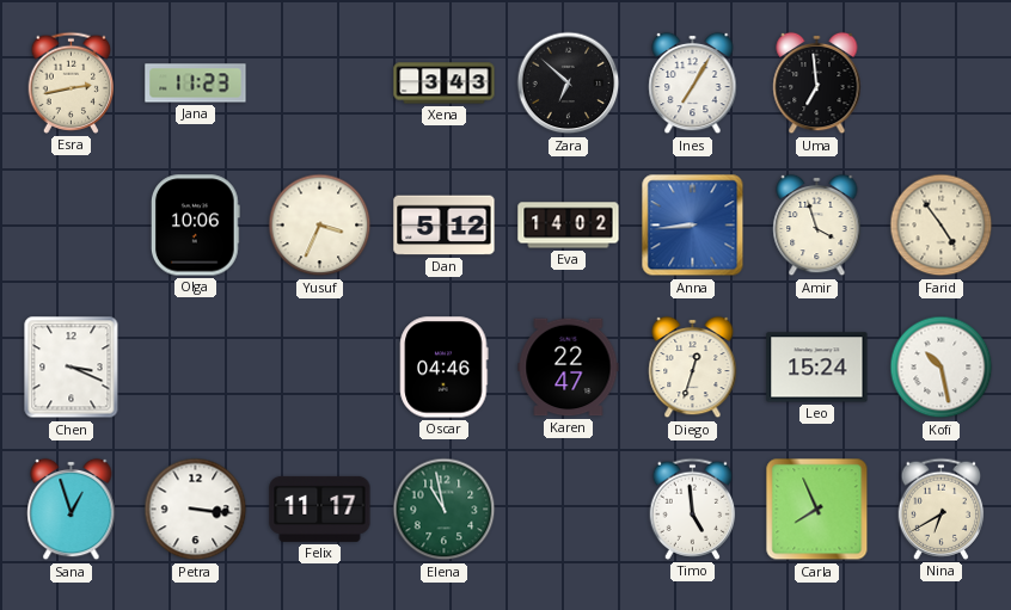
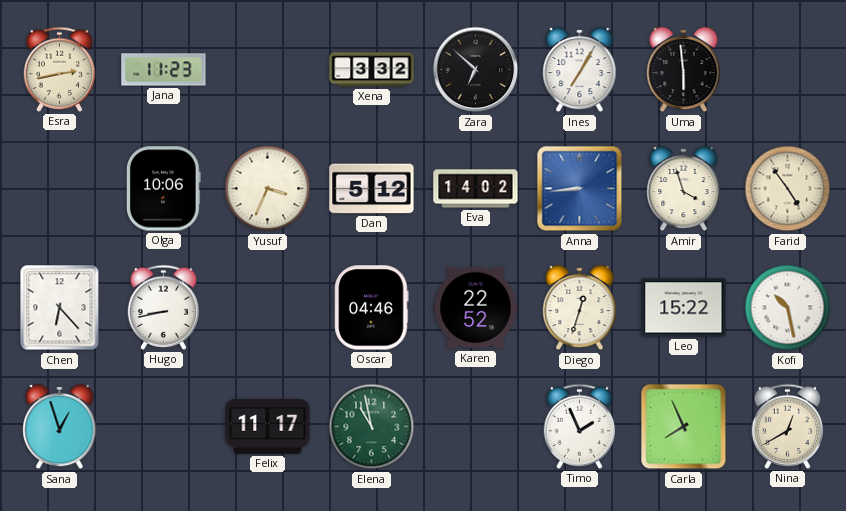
Xena: 3:43 -> 3:32 (372, 70)
Uma: 6:59 -> 5:59 (684, 70)
Chen: 3:19 -> 6:23 (60, 308)
Hugo: none -> 8:43 (164, 307)
Karen: 22:47 -> 22:52 (476, 308)
Leo: 15:24 -> 15:22 (684, 308)
Petra: 3:16 -> none (196, 510)
Timo: 4:59 -> 1:56 (580, 426)
Nina: 6:40 -> 12:40 (788, 426)
